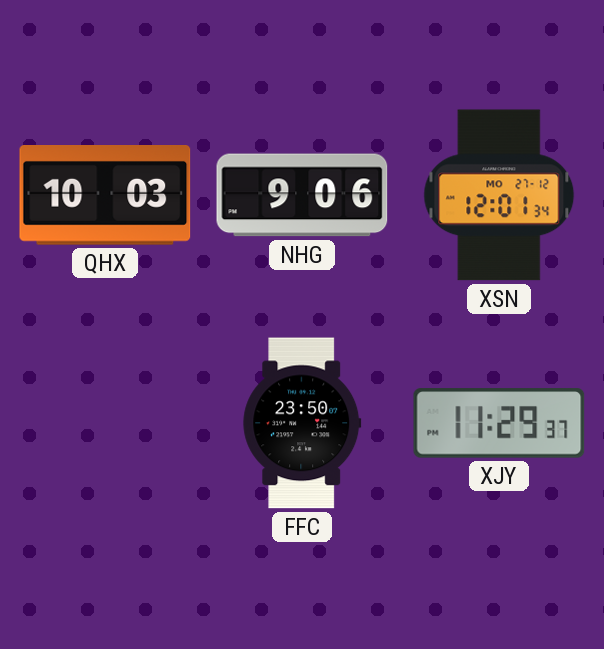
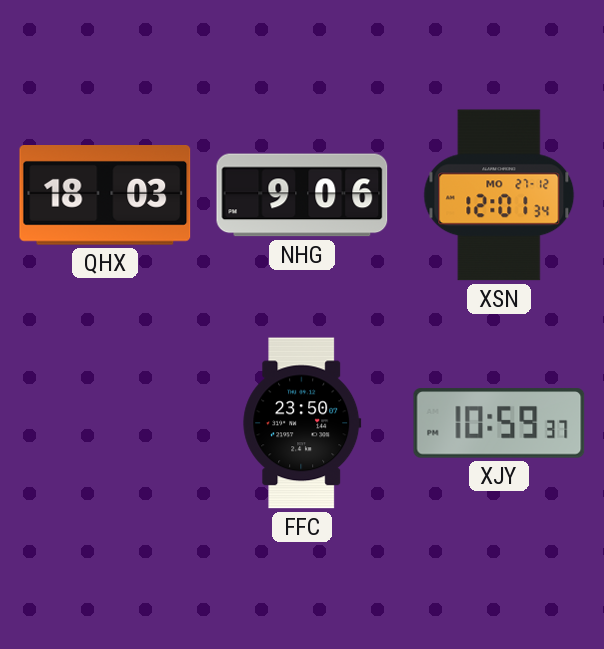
QHX: 10:03 -> 18:03 (105, 196)
XJY: 11:29 -> 10:59 (499, 423)
